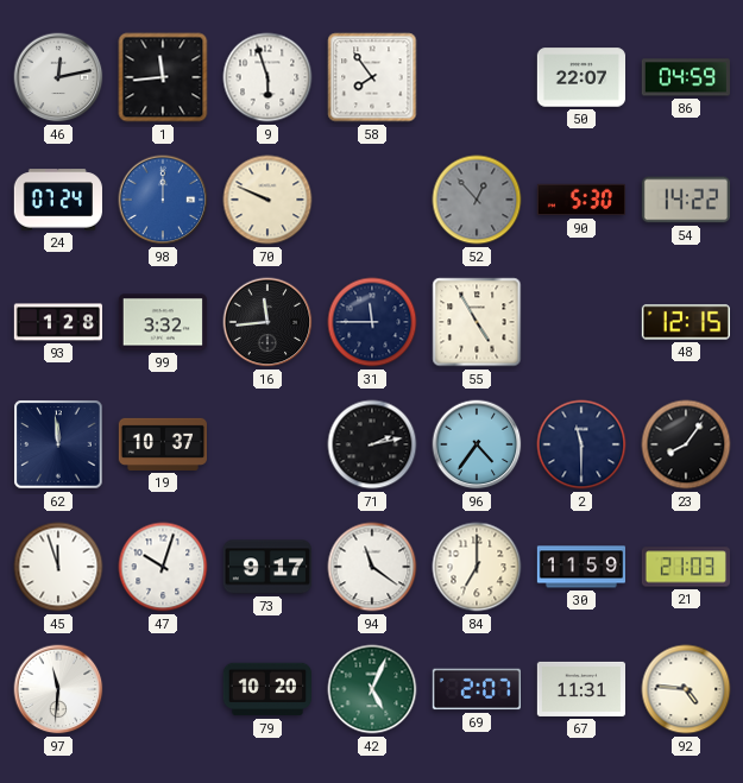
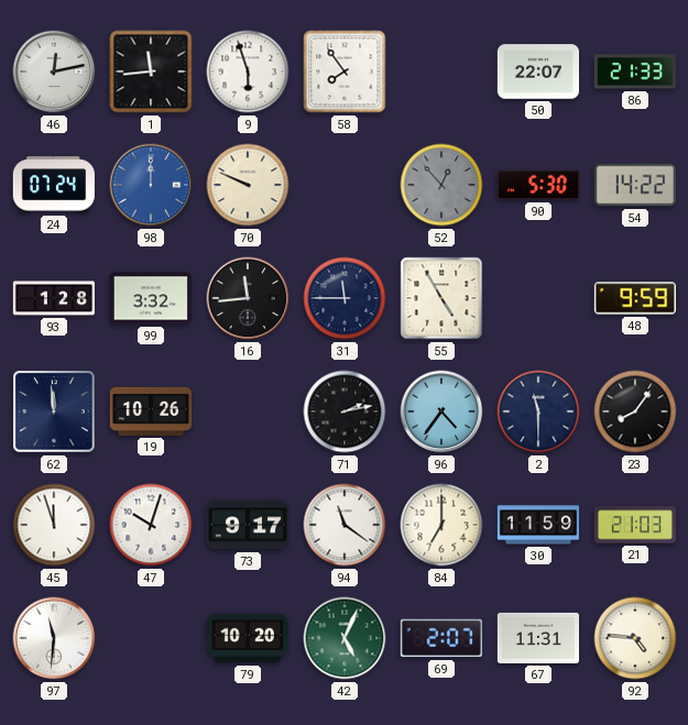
86: 04:59 -> 21:33 (635, 72)
48: 12:15 -> 9:59 (635, 298)
19: 10:37 -> 10:26 (150, 411)
